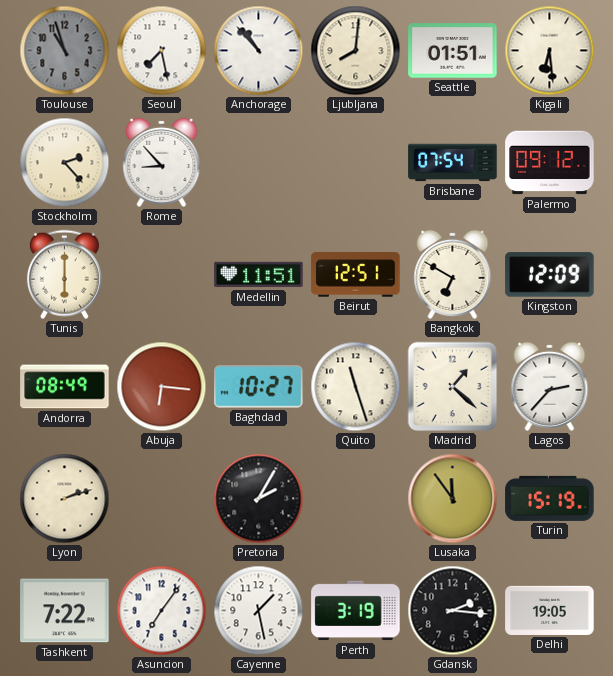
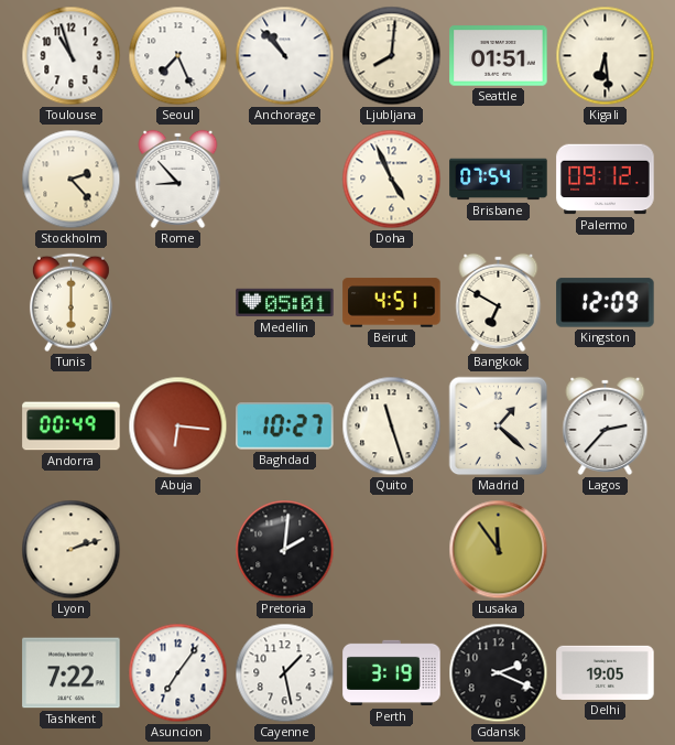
Toulouse dial: grey -> white (72, 56)
Seoul: 7:28 -> 7:26 (178, 56)
Doha: none -> 4:56 (392, 180)
Medellin: 11:51 -> 05:01 (285, 303)
Beirut: 12:51 -> 4:51 (392, 303)
Andorra: 08:49 -> 00:49 (72, 427)
Pretoria: 2:05 -> 2:01 (285, 550)
Turin: 15:19 -> none (550, 498)
Gdansk: 2:16 -> 2:19 (499, 673)
